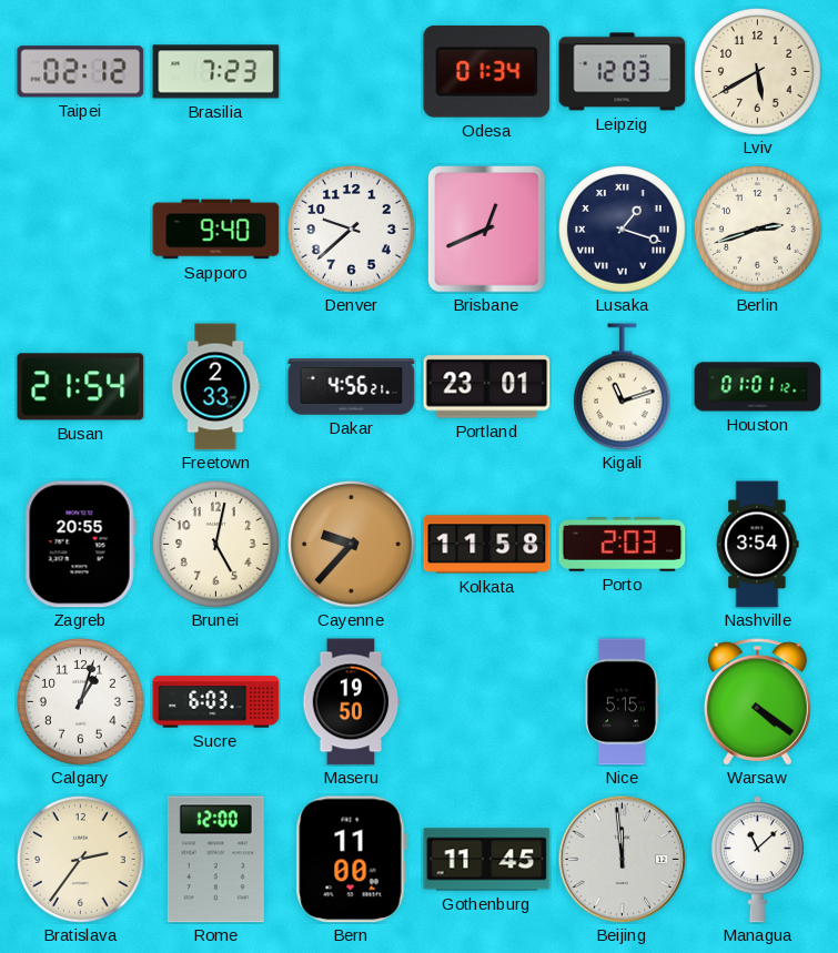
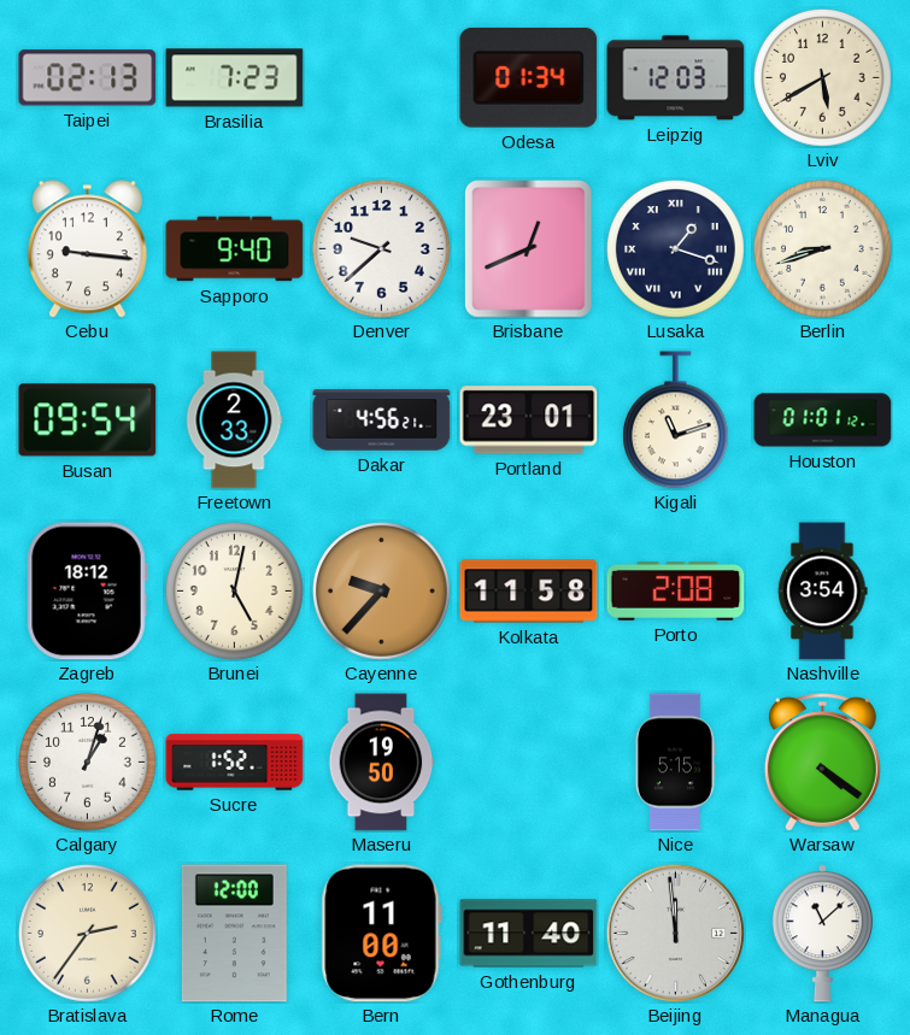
Taipei: 02:12 -> 02:13 (88, 78)
Cebu: none -> 9:16 (87, 249)
Berlin: 2:42 -> 8:42 (823, 249)
Busan: 21:54 -> 09:54 (88, 421)
Zagreb: 20:55 -> 18:12 (87, 592)
Porto: 2:03 -> 2:08 (676, 592)
Sucre: 6:03 -> 1:52 (235, 763)
Gothenburg: 11:45 -> 11:40 (529, 934)
